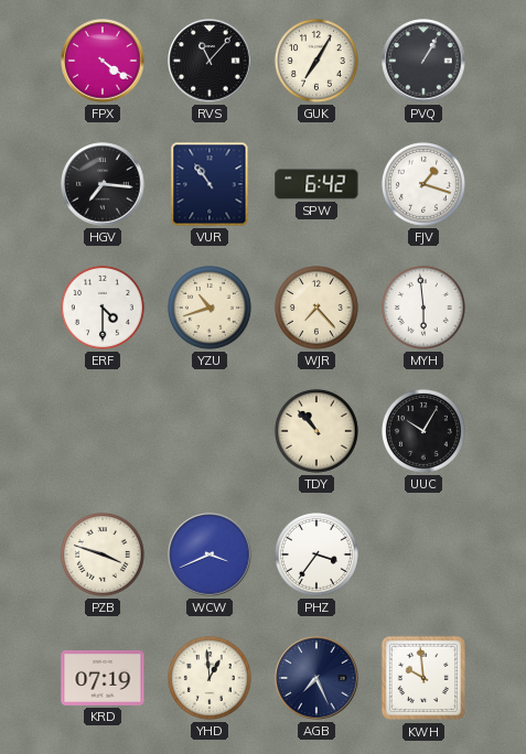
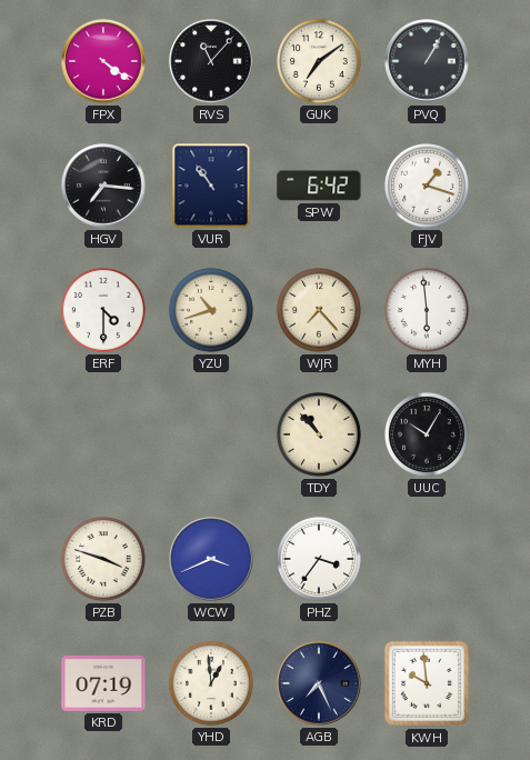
GUK: 7:05 -> 7:09 (319, 61)
